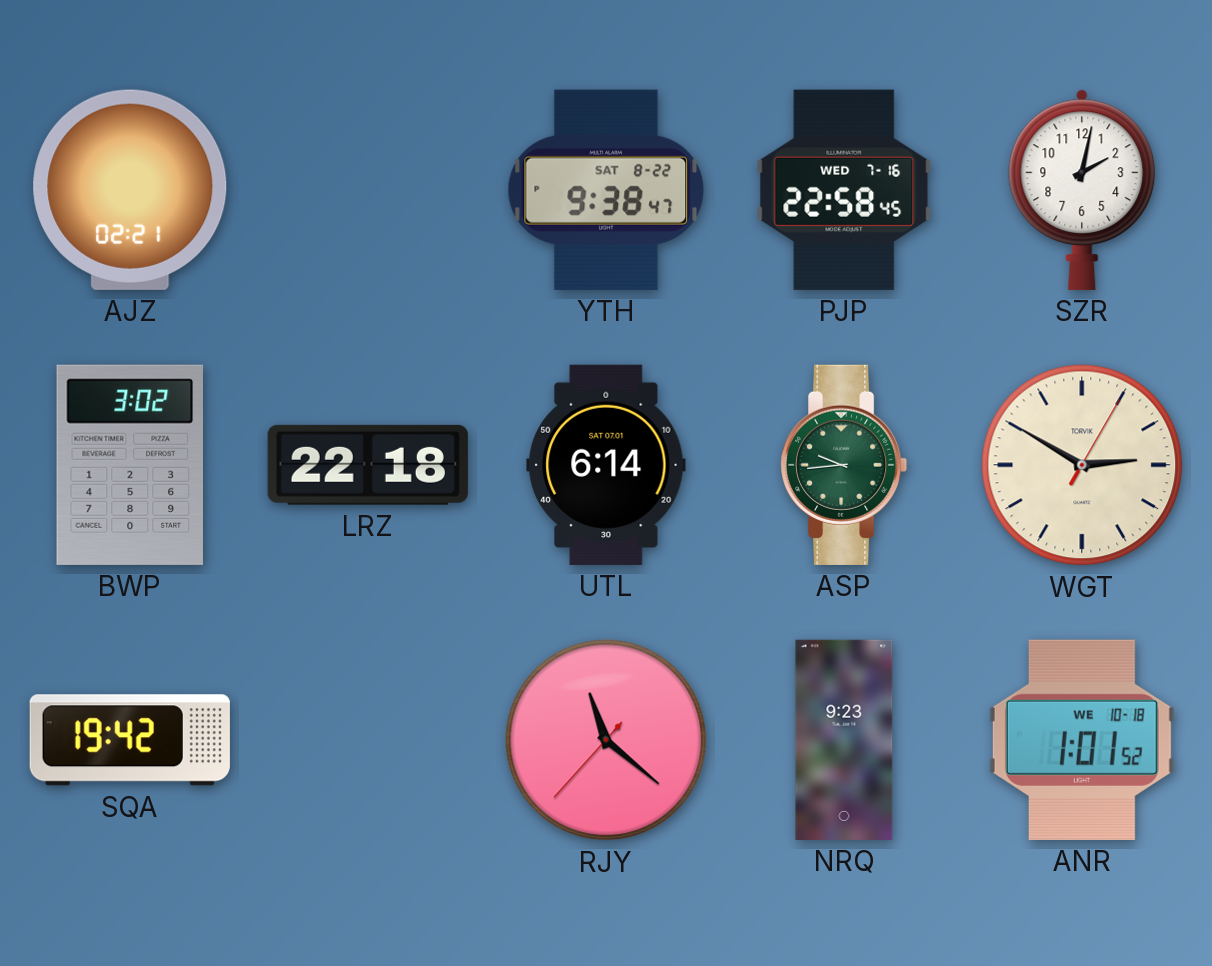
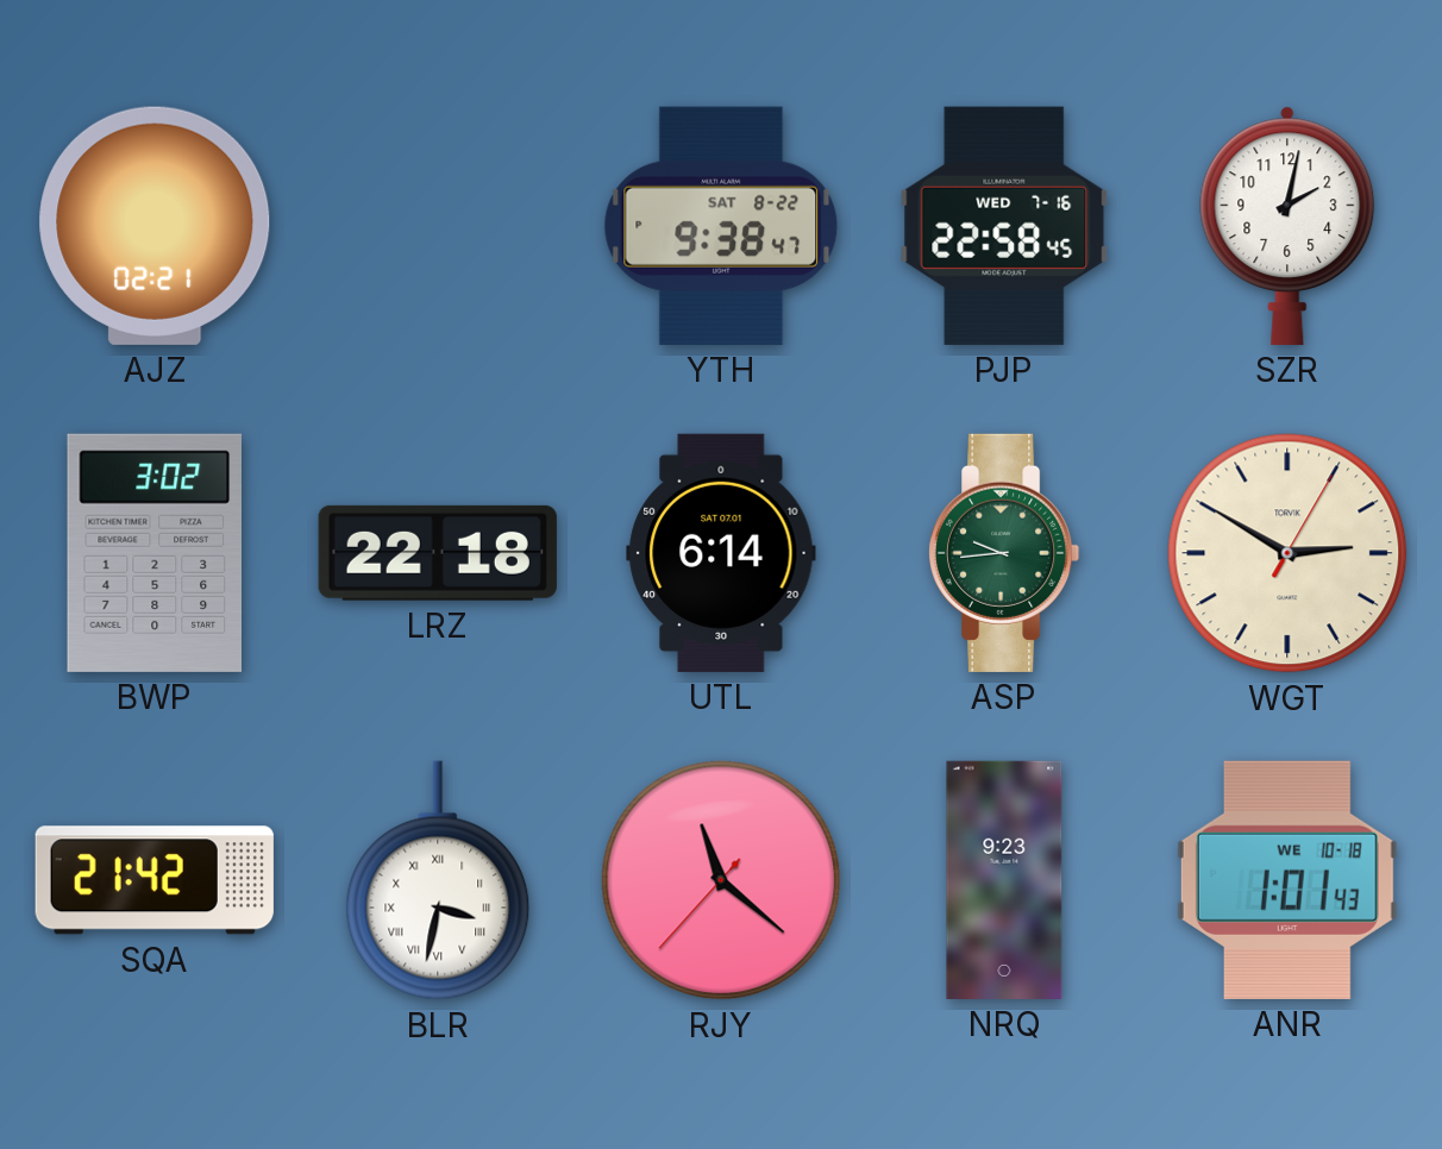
SQA: 19:42 -> 21:42 (155, 880)
BLR: none -> 3:32 (438, 880)
ANR: 1:01:52 -> 1:01:43 (1287, 880)
